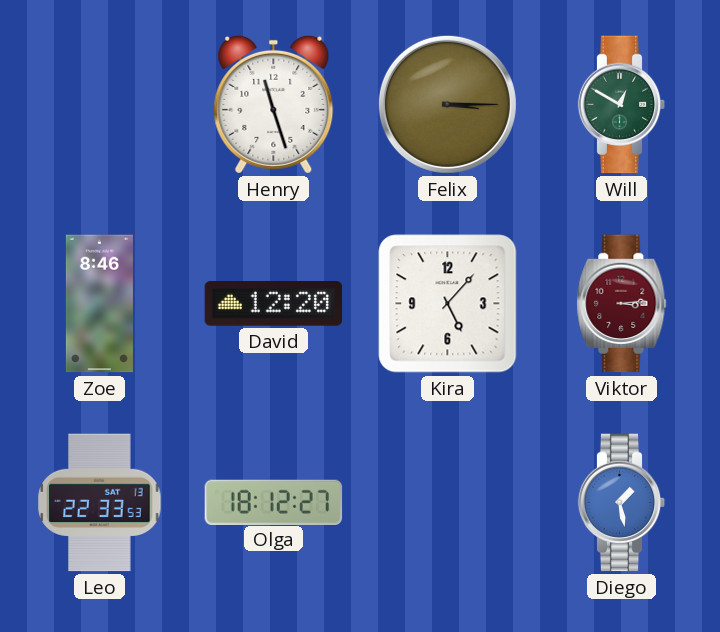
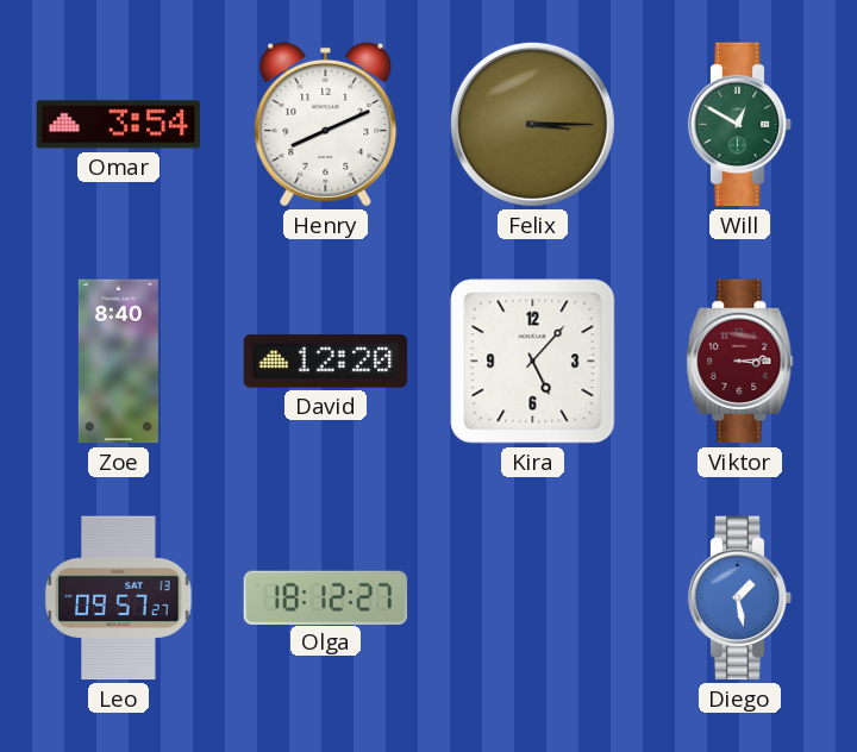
Omar: none -> 3:54 (119, 125)
Henry: 11:27 -> 8:11 (326, 124)
Zoe: 8:46 -> 8:40 (118, 362)
Leo: 22:33 -> 09:57 (119, 599)
